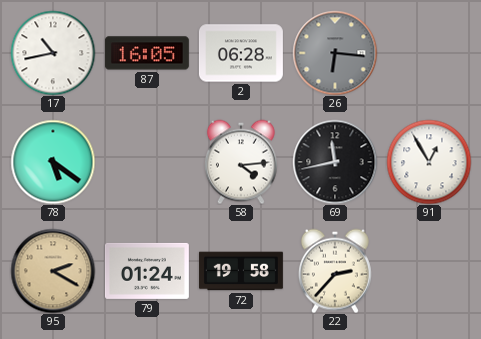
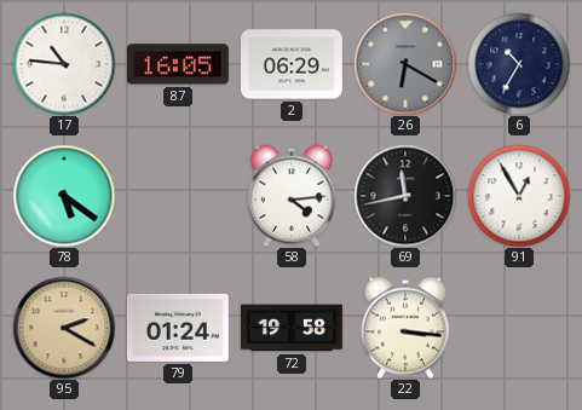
17: 10:43 -> 10:46 (64, 64)
2: 06:28 -> 06:29 (292, 64)
26: 6:16 -> 6:20 (405, 64)
6: none -> 10:35 (519, 64)
22: 2:37 -> 3:16 (405, 328)
